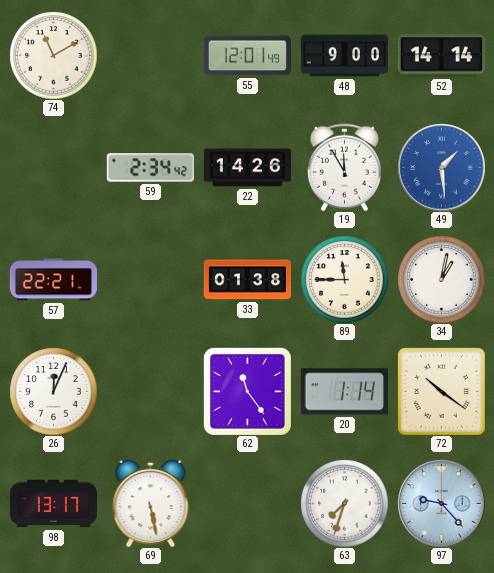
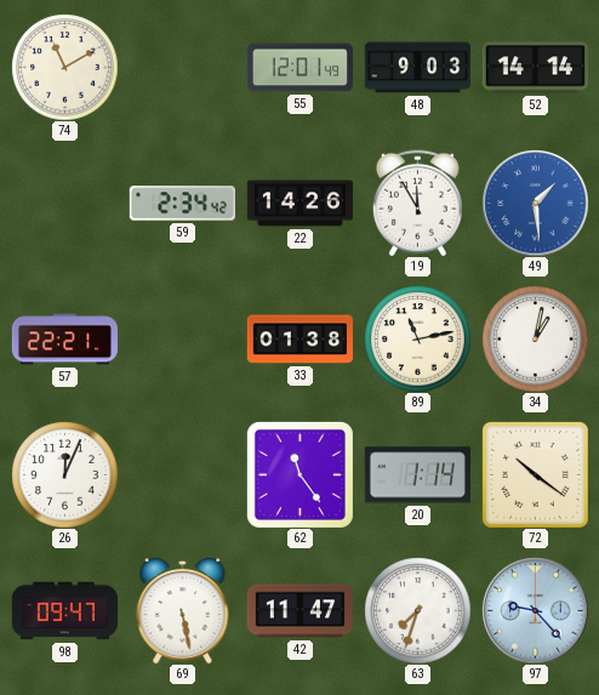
48: 9:00 -> 9:03 (417, 68)
89: 11:45 -> 11:13 (417, 338)
98: 13:17 -> 09:47 (64, 611)
42: none -> 11:47 (299, 611)
